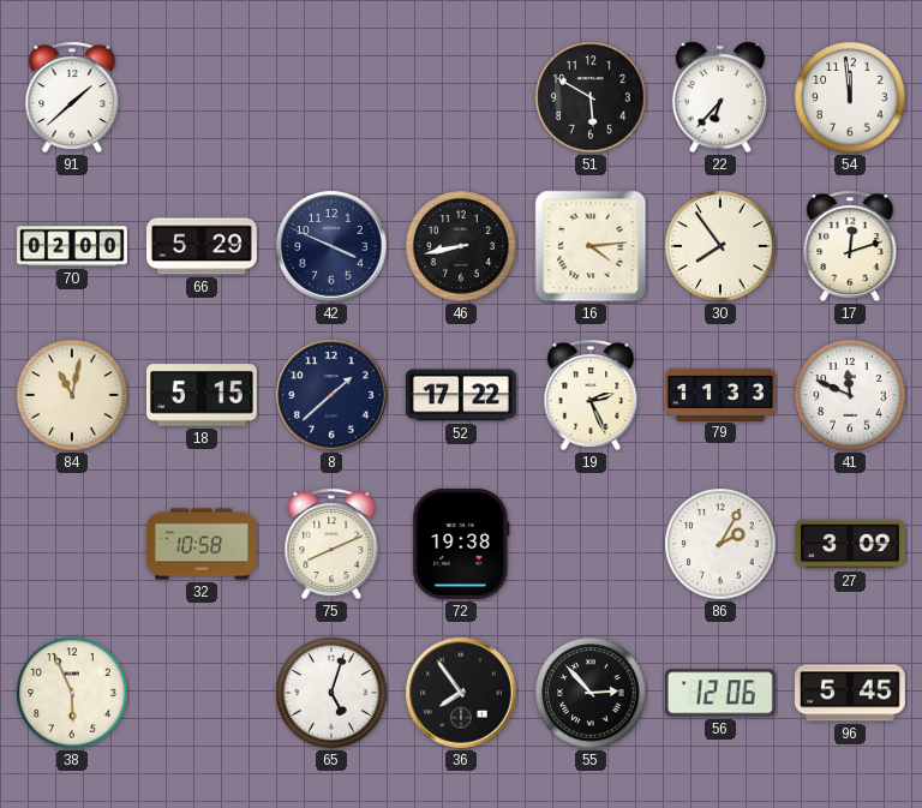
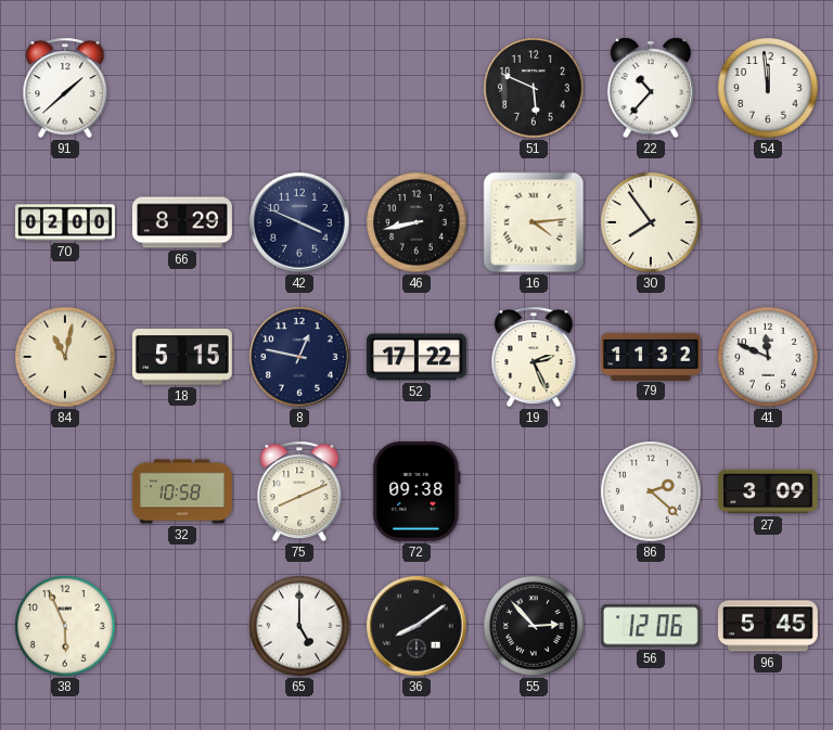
51: 5:50 -> 5:49 (534, 88)
22: 6:37 -> 10:37 (650, 88)
66: 5:29 -> 8:29 (182, 222)
17: 12:12 -> none (850, 246)
8: 1:38 -> 12:47 (299, 357)
79: 11:33 -> 11:32 (651, 356)
72: 19:38 -> 09:38 (416, 491)
86: 2:05 -> 2:22 (651, 491)
65: 5:03 -> 5:00 (299, 626)
36: 7:54 -> 8:09 (416, 626)
